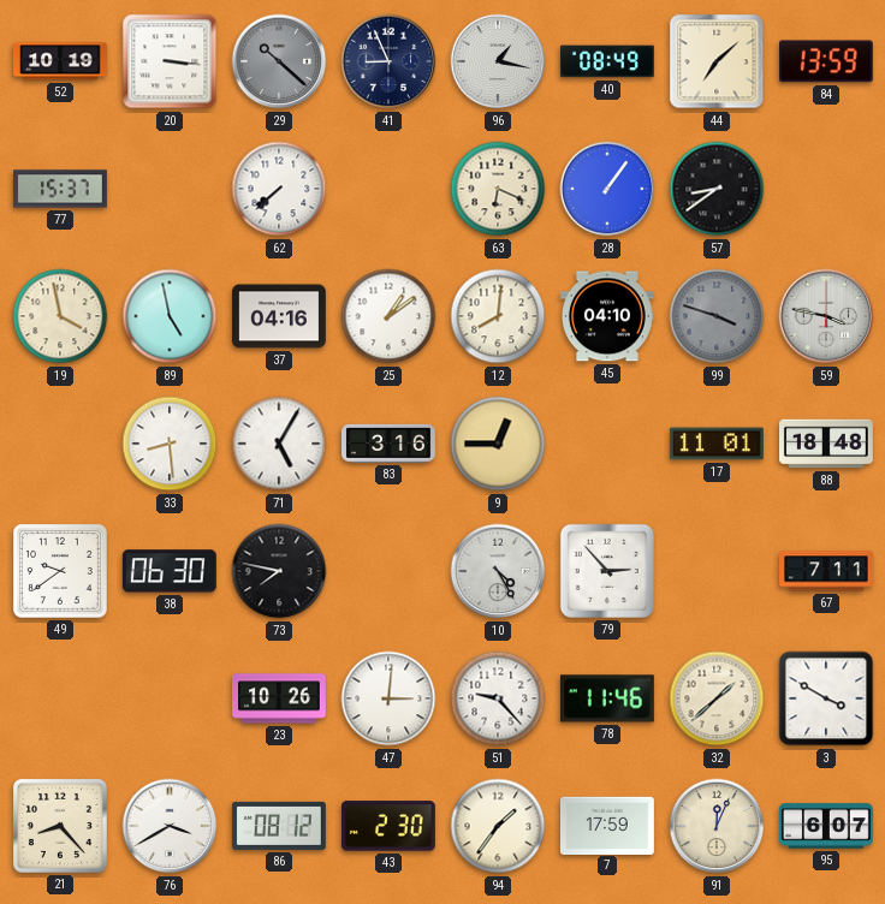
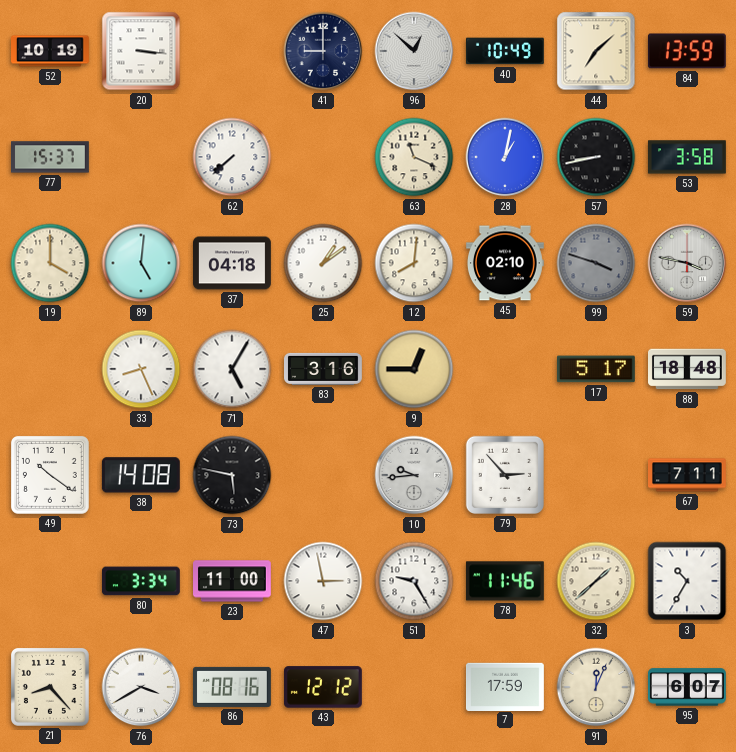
29: 10:22 -> none (279, 61)
41: 8:56 -> 9:00 (323, 51)
96: 1:17 -> 12:52 (414, 51)
40: 08:49 -> 10:49 (505, 51)
63: 6:19 -> 11:19 (414, 157)
28: 1:06 -> 1:02 (505, 157)
57: 8:39 -> 8:43 (596, 157)
53: none -> 3:58 (687, 157)
19: 3:58 -> 4:00 (50, 263)
89: 4:58 -> 5:01 (141, 263)
37: 04:16 -> 04:18 (233, 263)
45: 04:10 -> 02:10 (505, 263)
33: 8:29 -> 8:26 (141, 369)
17: 11:01 -> 5:17 (596, 369)
49: 9:39 -> 10:21 (50, 475)
38: 06:30 -> 14:08 (141, 475)
73: 7:47 -> 5:47 (232, 475)
10: 4:25 -> 9:44 (414, 475)
80: none -> 3:34 (141, 581)
23: 10:26 -> 11:00 (233, 581)
47: 3:01 -> 2:58 (323, 581)
51: 9:23 -> 9:25 (414, 581)
3: 3:50 -> 10:35 (687, 581)
86: 08:12 -> 08:16 (232, 687)
43: 2:30 -> 12:12 (323, 687)
94: 1:36 -> none (498, 826)
